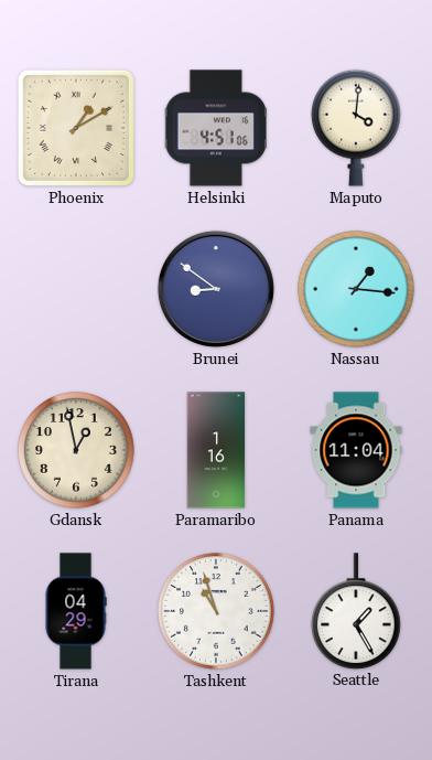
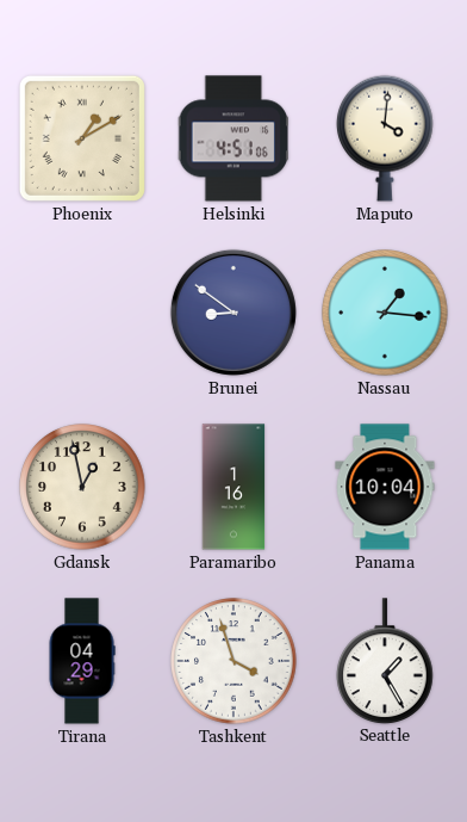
Panama: 11:04 -> 10:04 (385, 487)
Tashkent: 10:57 -> 3:57 (233, 661)
